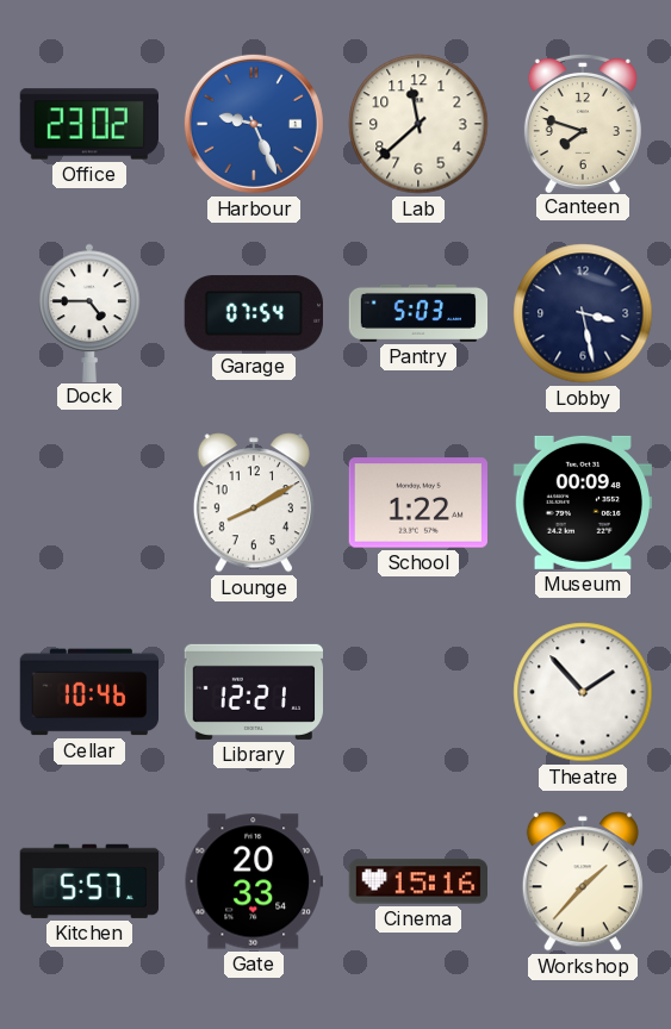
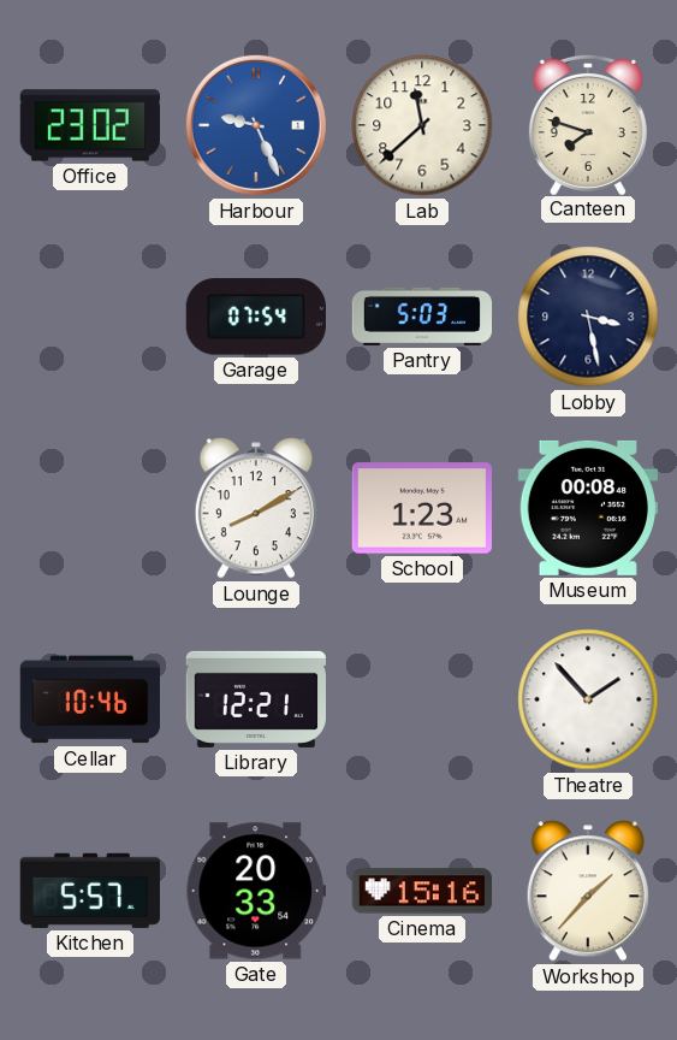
Dock: 4:45 -> none (89, 312)
School: 1:22 -> 1:23 (421, 508)
Museum: 00:09 -> 00:08 (587, 508)
